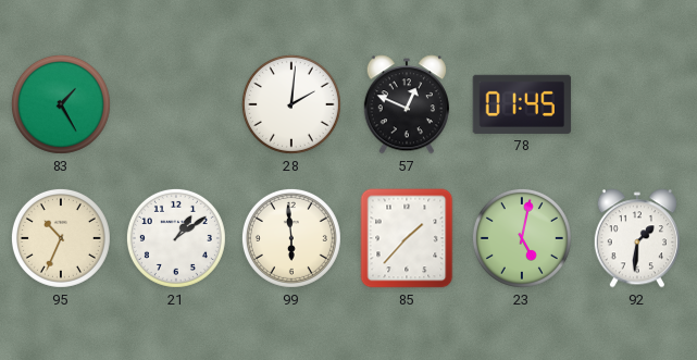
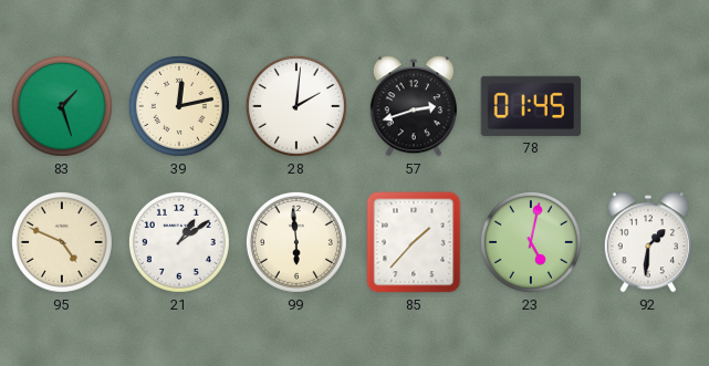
83: 1:25 -> 1:27 (62, 106)
39: none -> 12:13 (179, 106)
57: 12:49 -> 2:42 (414, 106)
95: 10:34 -> 4:49 (62, 242)
